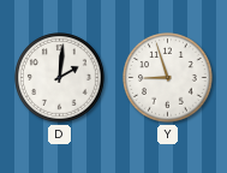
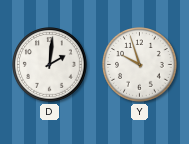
Y: 8:57 -> 9:57 (140, 65)
